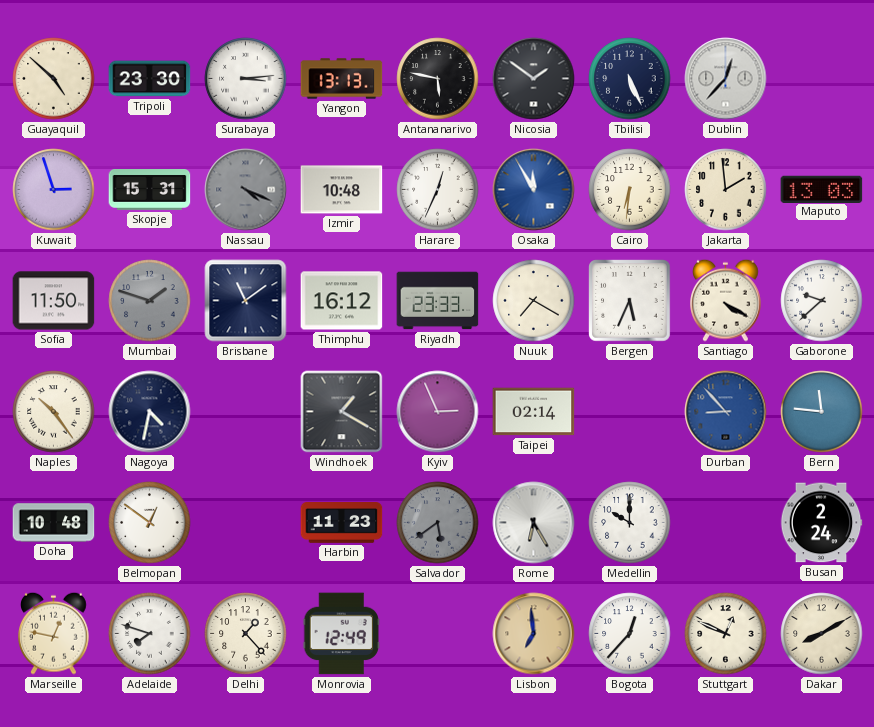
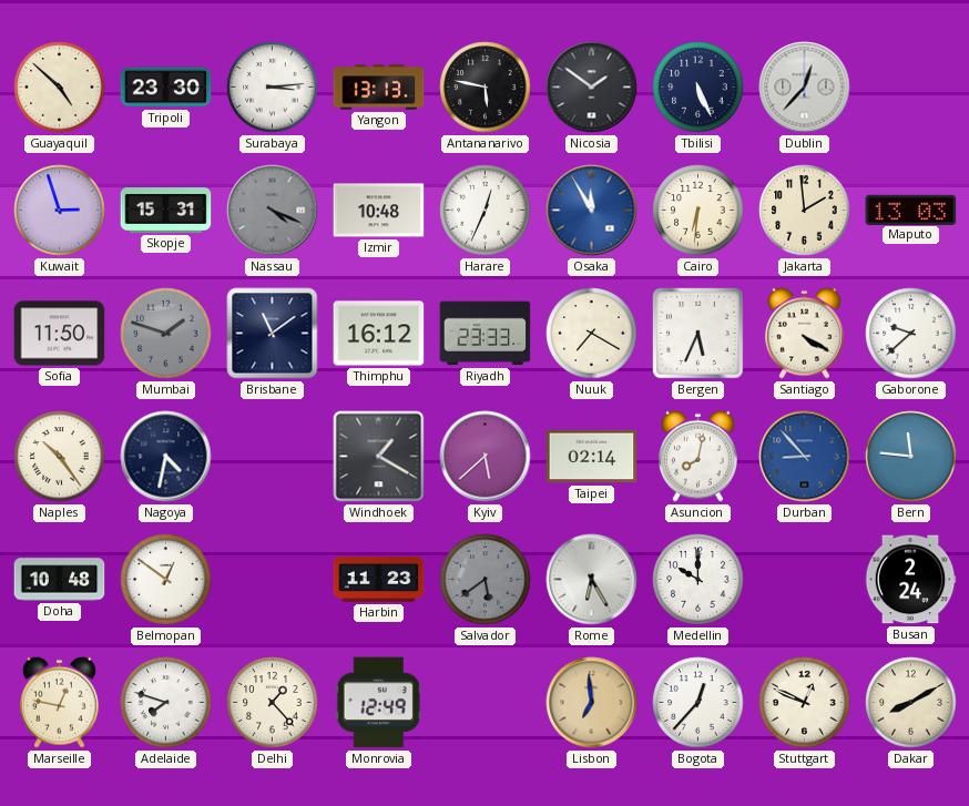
Kyiv: 2:56 -> 5:38 (486, 457)
Asuncion: none -> 8:02 (698, 456)
